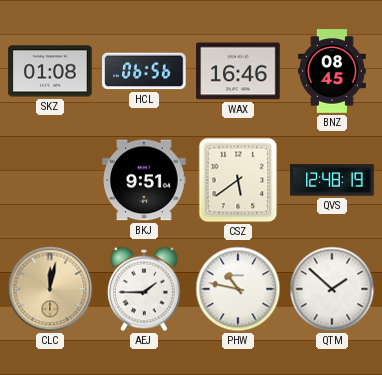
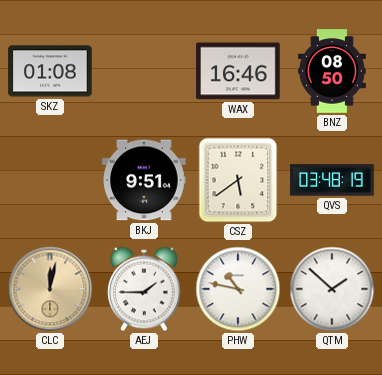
HCL: 06:56 -> none (144, 71)
BNZ: 08:45 -> 08:50 (332, 71)
QVS: 12:48 -> 03:48 (332, 180)
